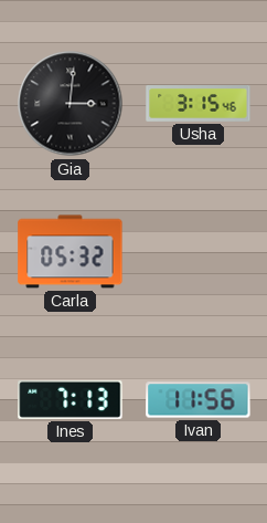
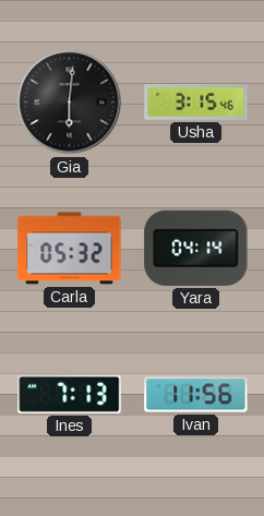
Gia: 3:01 -> 6:01 (70, 103)
Yara: none -> 04:14 (196, 248)
